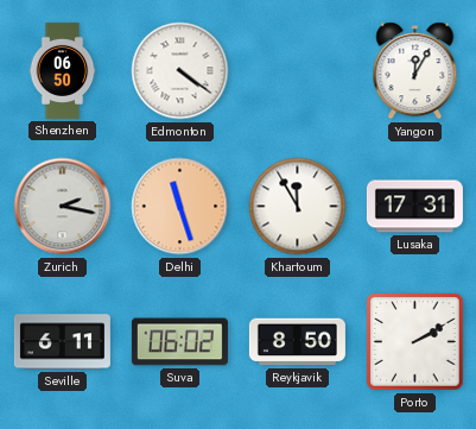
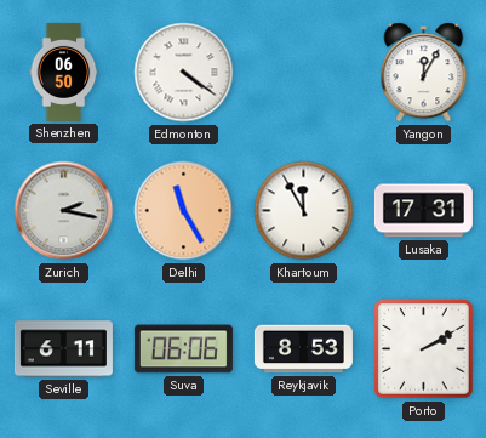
Delhi: 11:27 -> 11:25 (184, 211)
Suva: 06:02 -> 06:06 (183, 349)
Reykjavik: 8:50 -> 8:53 (303, 349)
